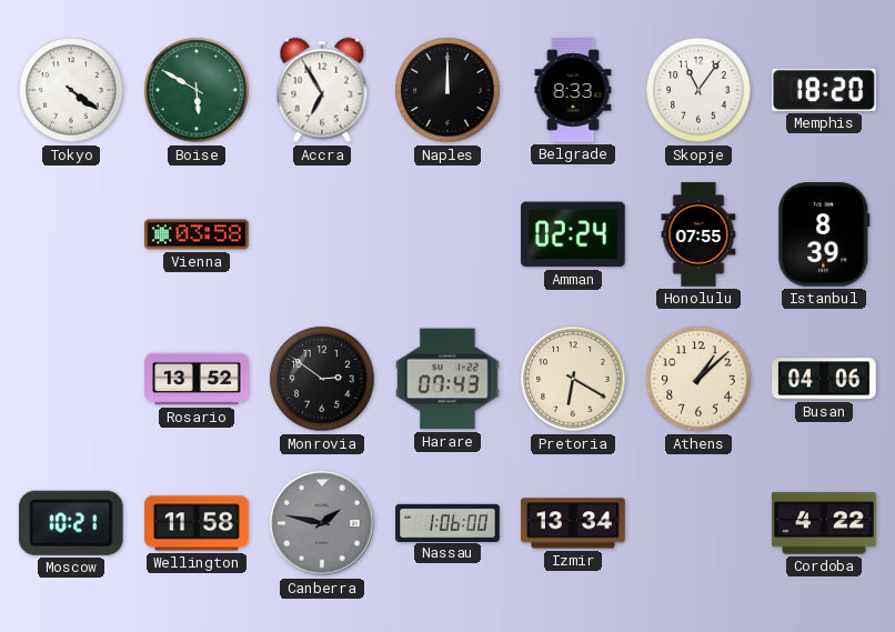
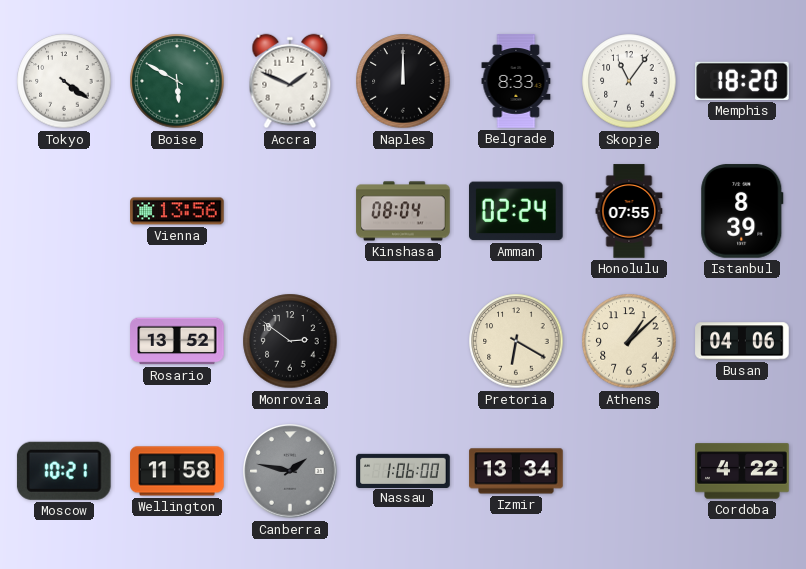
Accra: 6:55 -> 1:49 (290, 81)
Vienna: 03:58 -> 13:56 (177, 211)
Kinshasa: none -> 08:04 (403, 211)
Harare: 07:43 -> none (447, 379)
